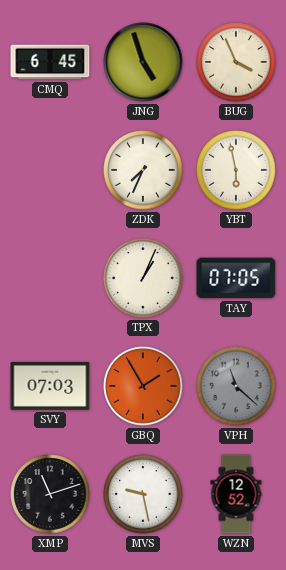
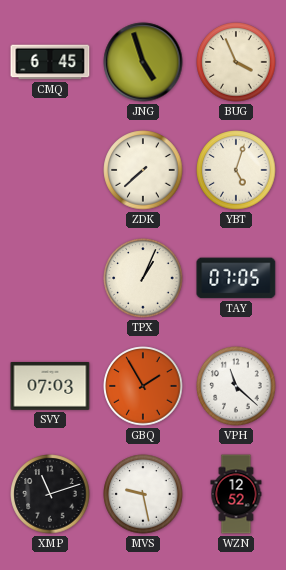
ZDK: 7:34 -> 7:38 (143, 170)
YBT: 5:58 -> 5:03 (236, 170)
VPH dial: grey -> white (236, 386)
